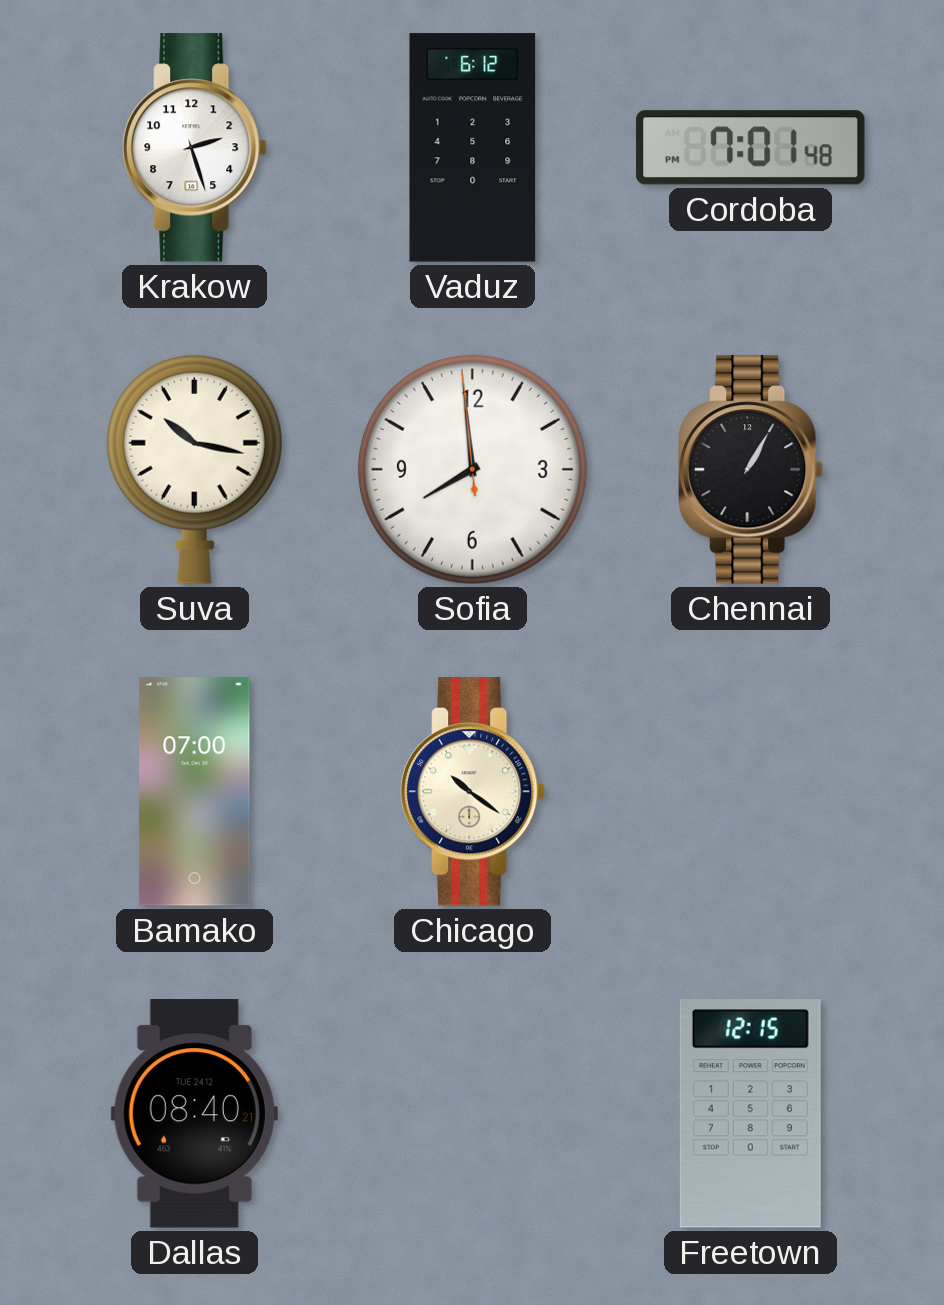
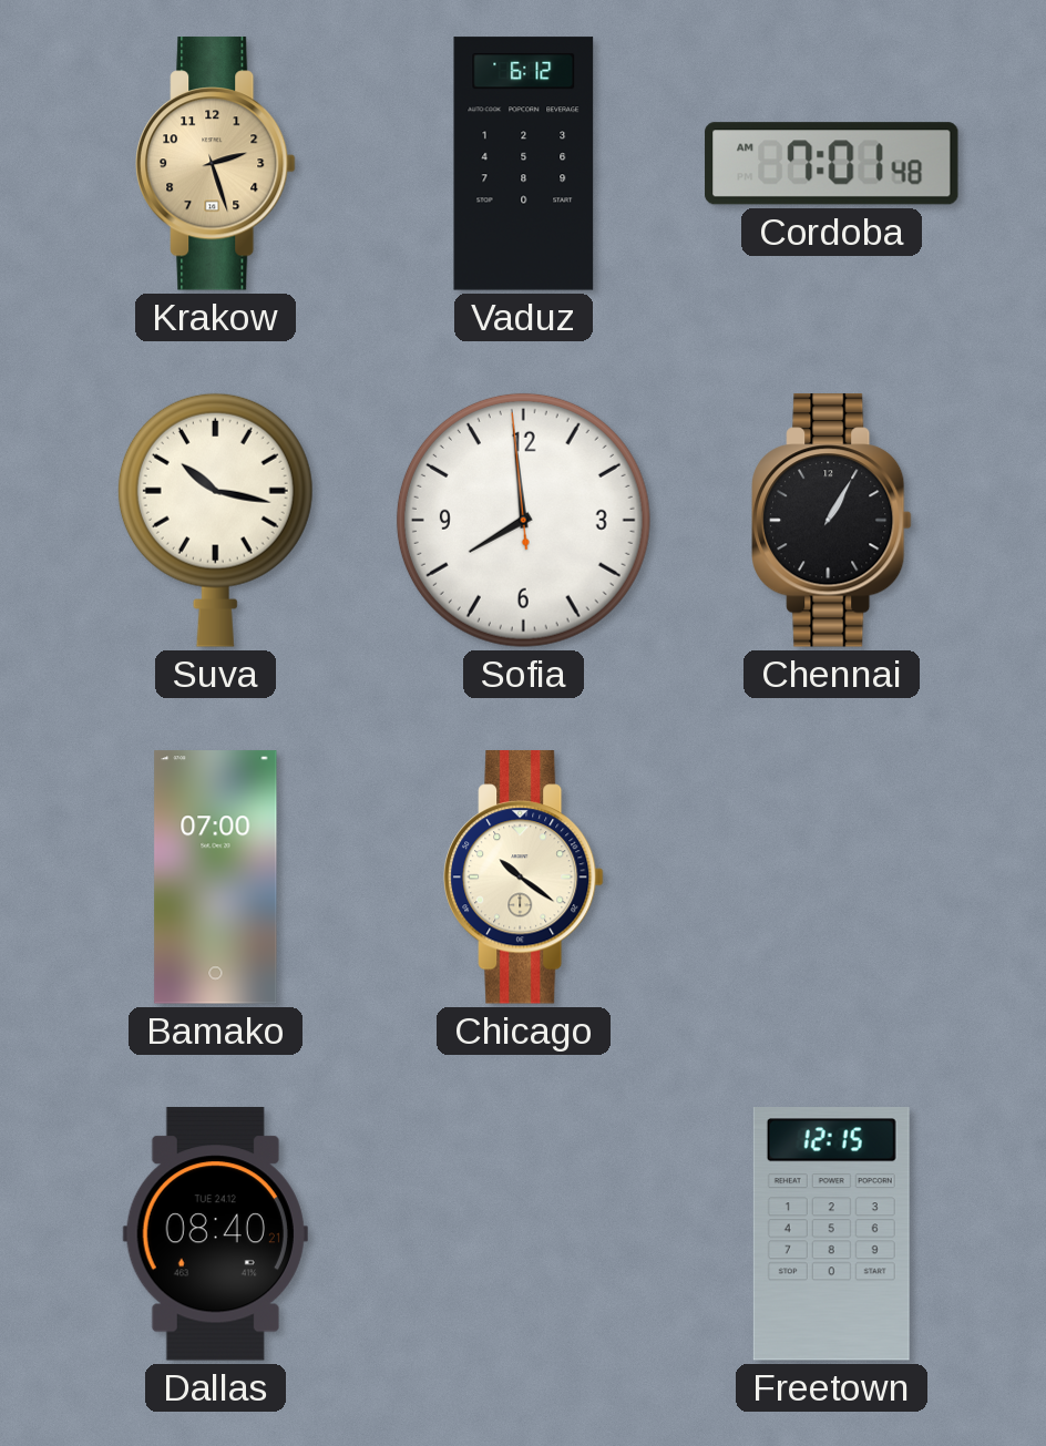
Krakow dial: white -> champagne (216, 164)
Cordoba: 7:01:48 PM -> 7:01:48 AM (832, 164)
